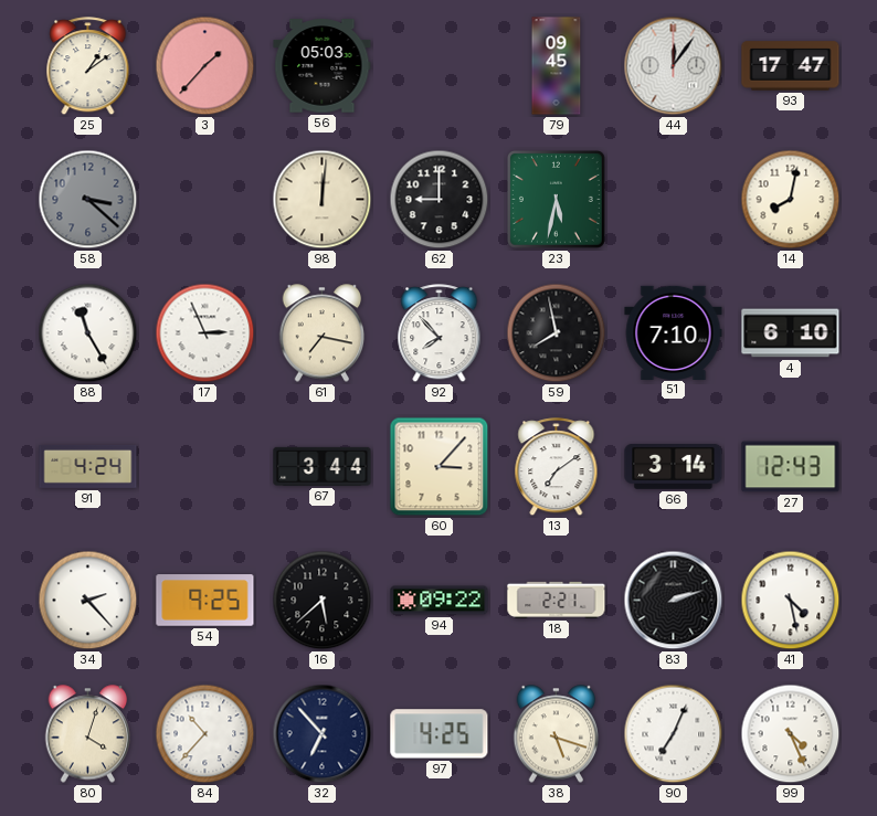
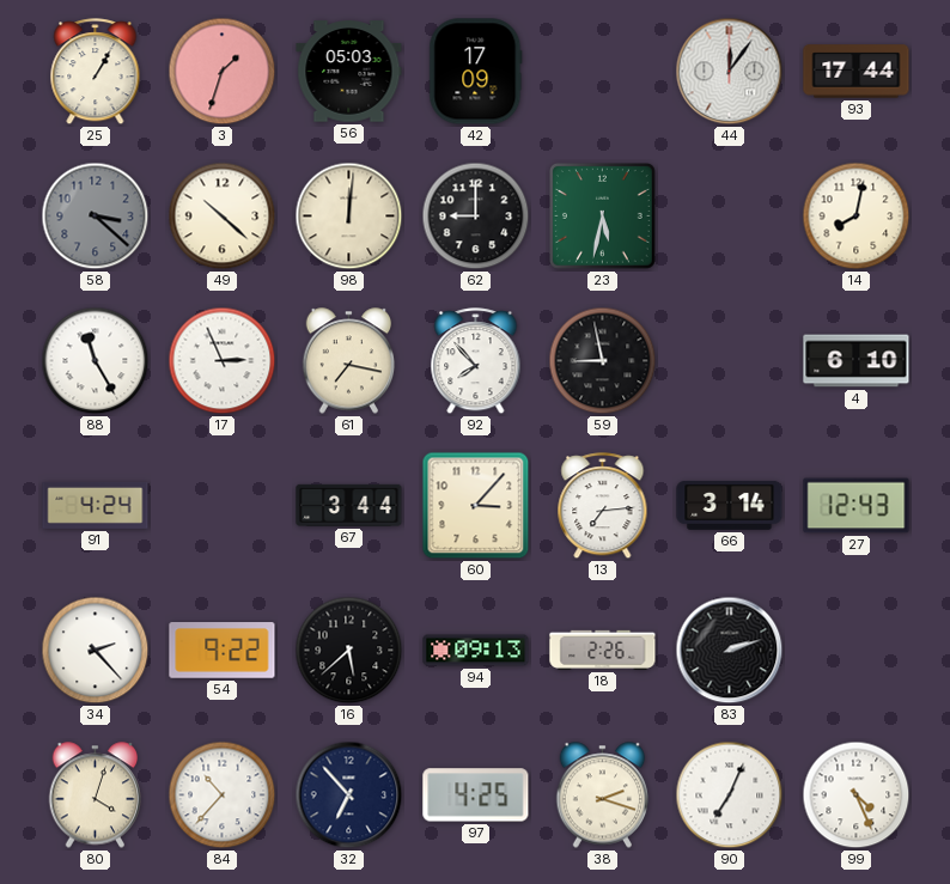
25: 1:09 -> 1:05 (96, 72)
3: 1:37 -> 1:33 (223, 72)
42: none -> 17:09 (476, 72)
79: 09:45 -> none (557, 66)
93: 17:47 -> 17:44 (857, 72)
49: none -> 10:22 (223, 217)
59: 7:58 -> 8:58 (603, 361)
51: 7:10 -> none (674, 332)
13: 7:09 -> 7:14 (603, 506)
54: 9:25 -> 9:22 (223, 651)
94: 09:22 -> 09:13 (476, 651)
18: 2:21 -> 2:26 (603, 650)
41: 4:28 -> none (791, 601)
38: 5:18 -> 2:18 (603, 795)
